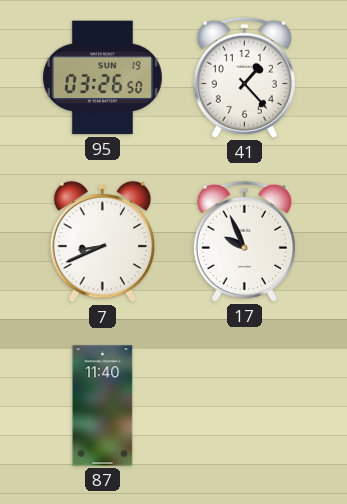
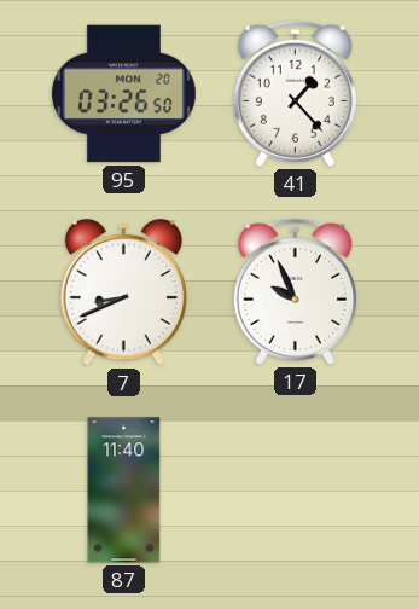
95 date: SUN 19 -> MON 20 (123, 94)
